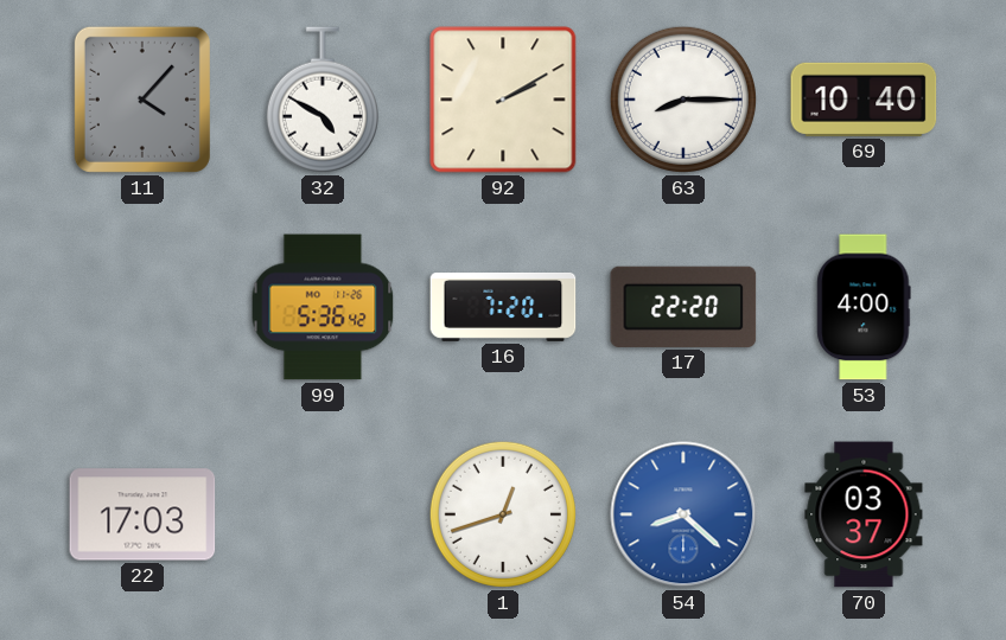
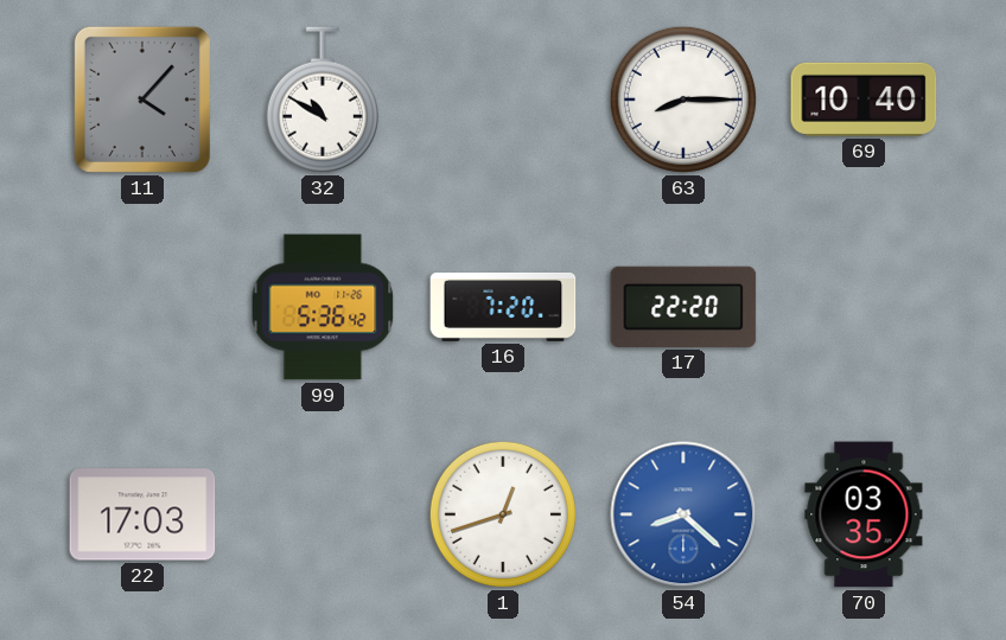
32: 4:50 -> 10:50 (323, 100)
92: 2:10 -> none (503, 100)
53: 4:00 -> none (864, 307)
70: 03:37 -> 03:35 (864, 514)
